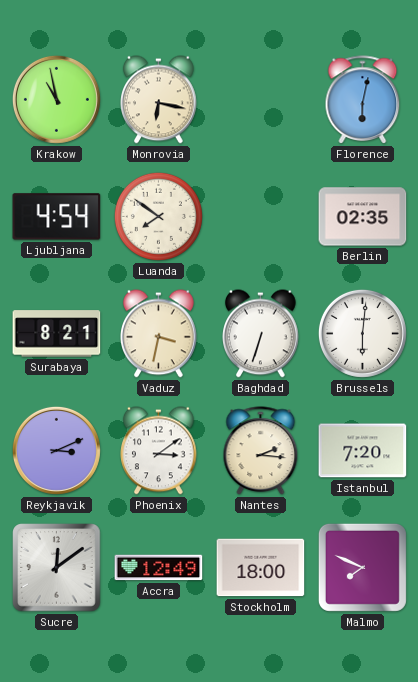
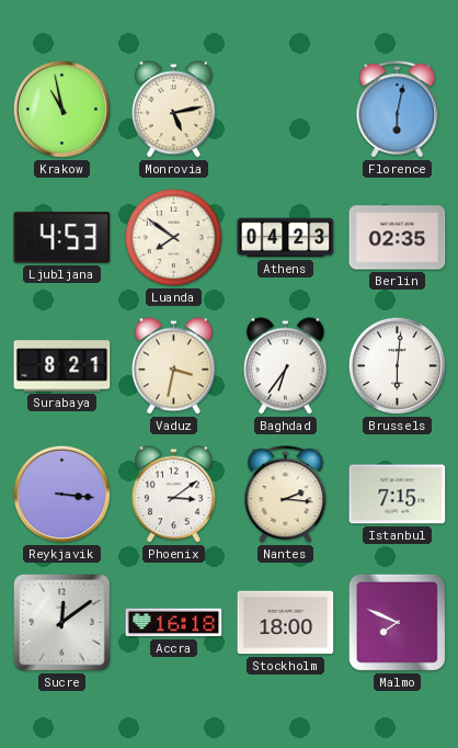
Monrovia: 6:17 -> 5:13 (174, 110)
Ljubljana: 4:54 -> 4:53 (62, 238)
Athens: none -> 04:23 (286, 238)
Baghdad: 6:33 -> 6:36 (286, 366)
Reykjavik: 3:11 -> 3:16 (61, 494)
Istanbul: 7:20 -> 7:15 (398, 495)
Accra: 12:49 -> 16:18 (174, 623)
